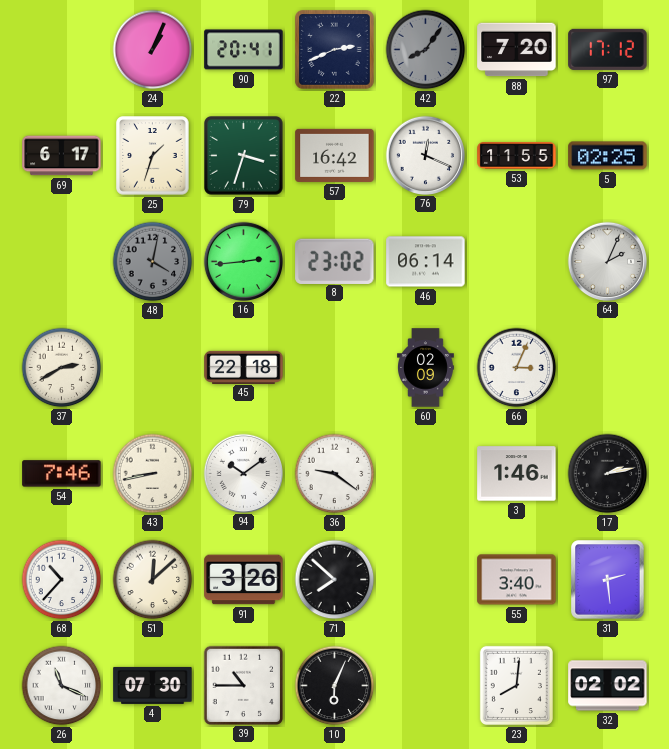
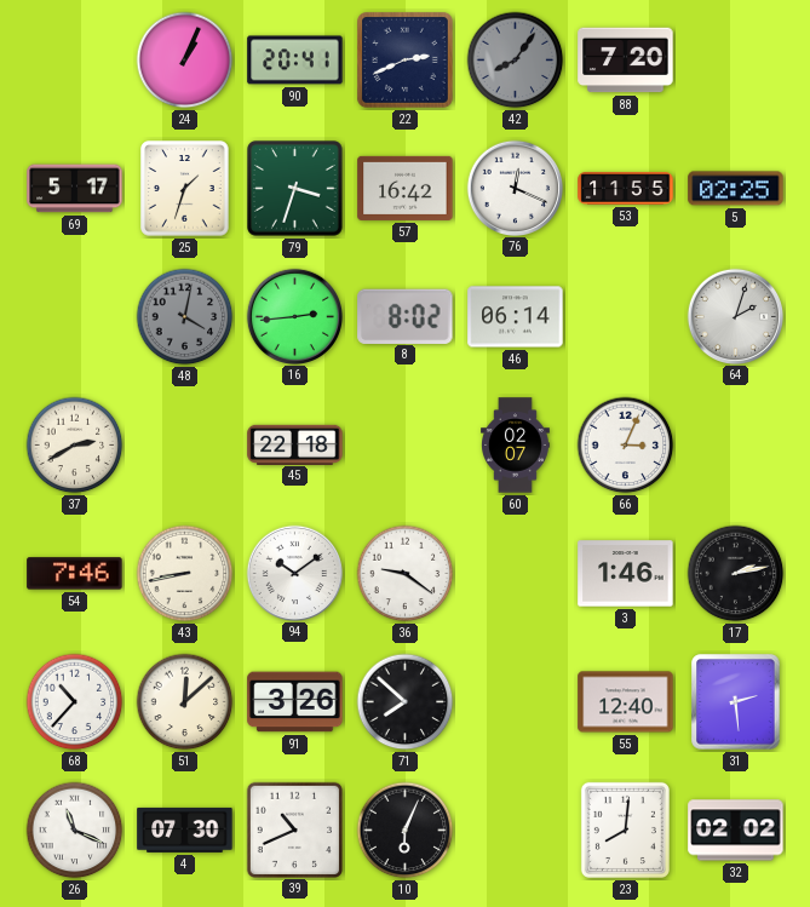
97: 17:12 -> none (608, 49)
69: 6:17 -> 5:17 (75, 189)
8: 23:02 -> 8:02 (406, 316)
64: 2:04 -> 2:03 (735, 316)
60: 02:09 -> 02:07 (516, 446)
55: 3:40 -> 12:40 (626, 702)
39: 10:45 -> 10:41 (294, 829)
